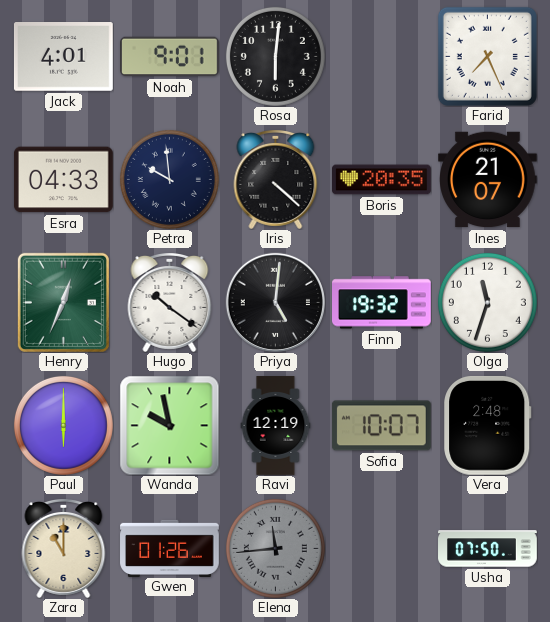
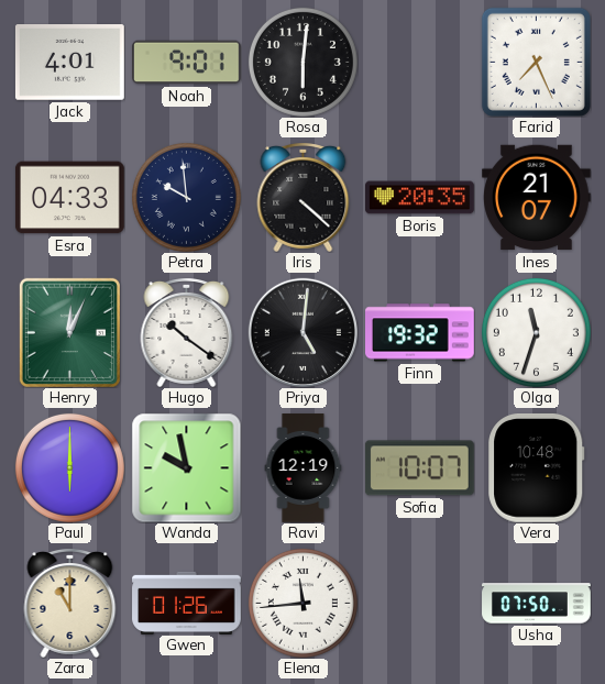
Henry: 12:34 -> 12:04 (69, 332)
Vera: 2:48 -> 10:48 (537, 467)
Elena dial: grey -> white (302, 603)
